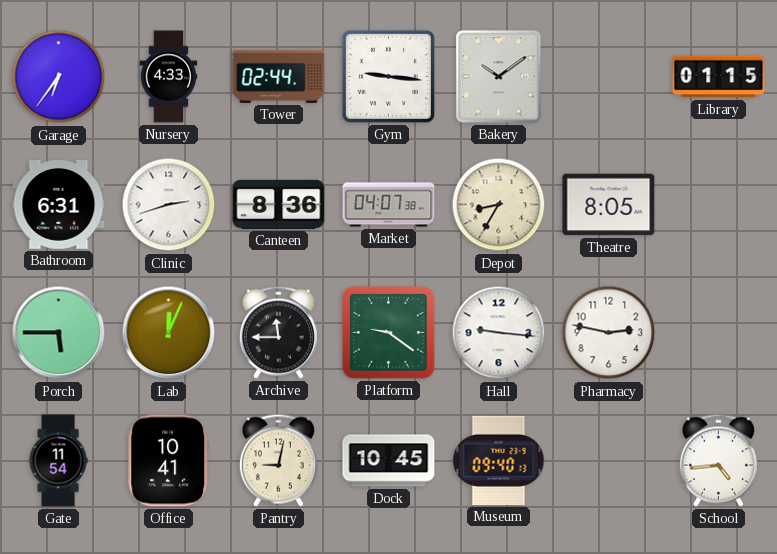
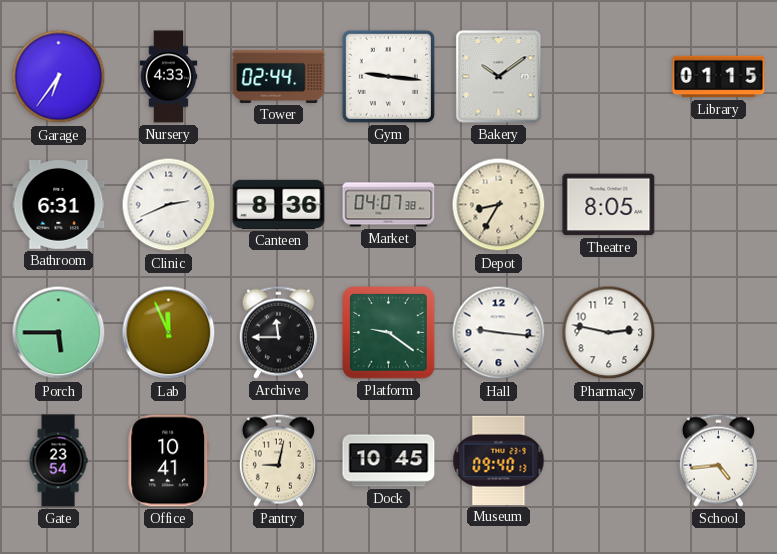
Clinic: 2:42 -> 2:41 (169, 205)
Lab: 12:04 -> 11:56 (169, 333)
Gate: 11:54 -> 23:54 (58, 461)
